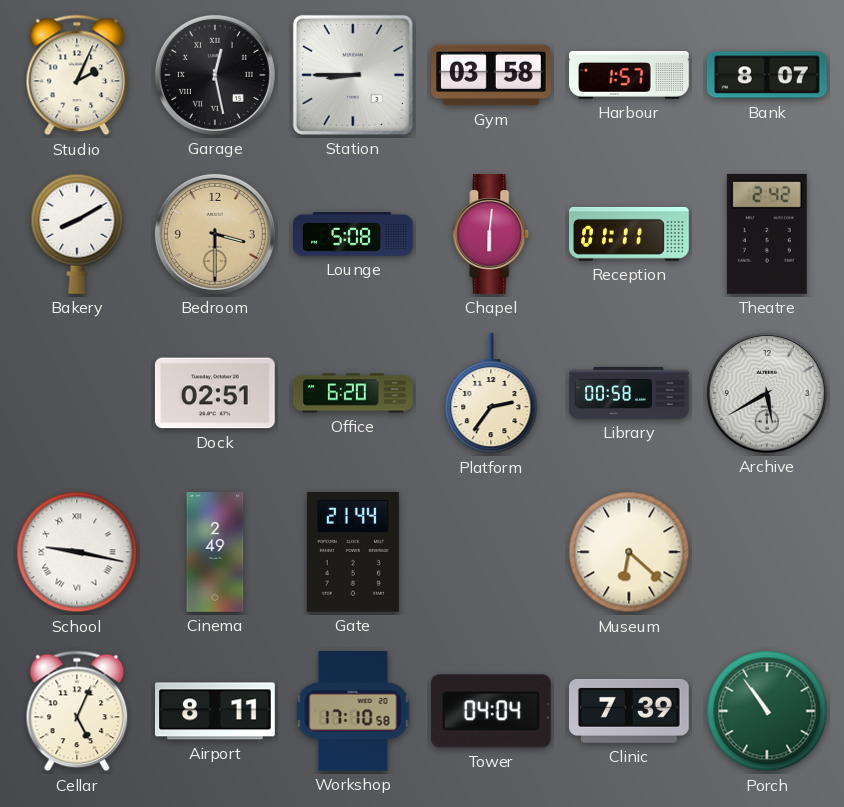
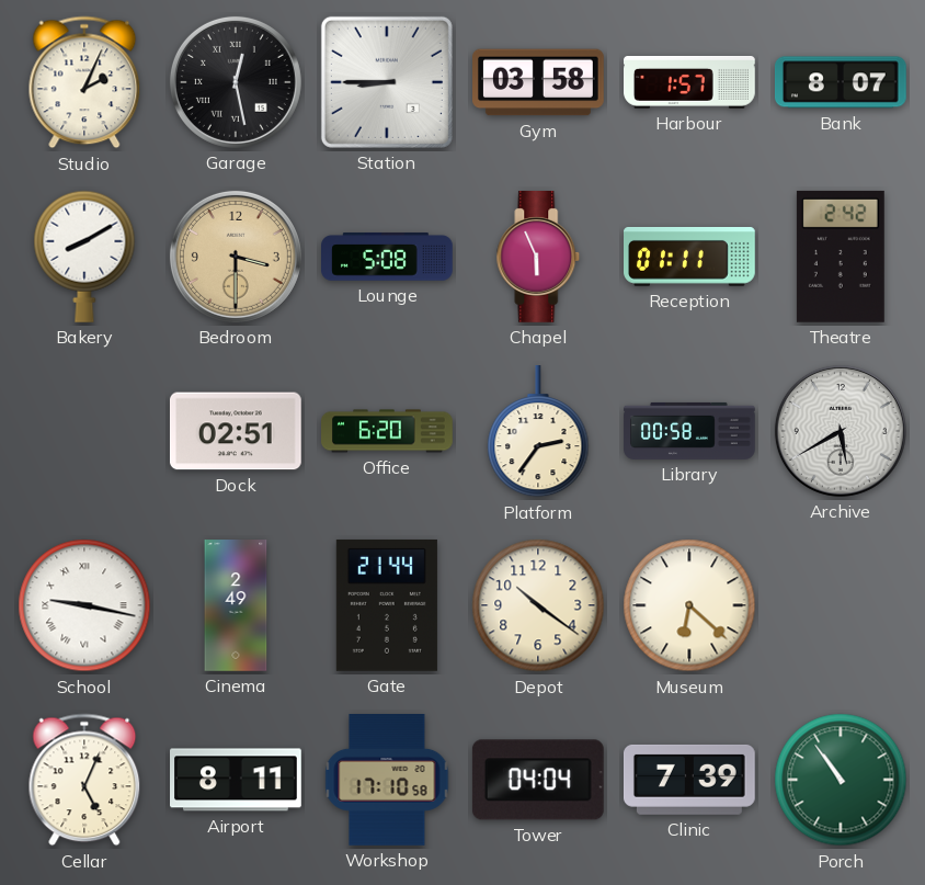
Chapel: 6:01 -> 5:56 (538, 258)
Depot: none -> 10:21 (538, 605)
